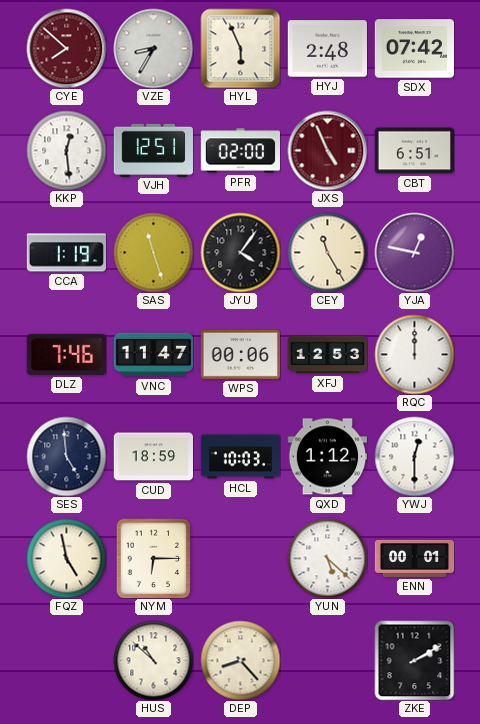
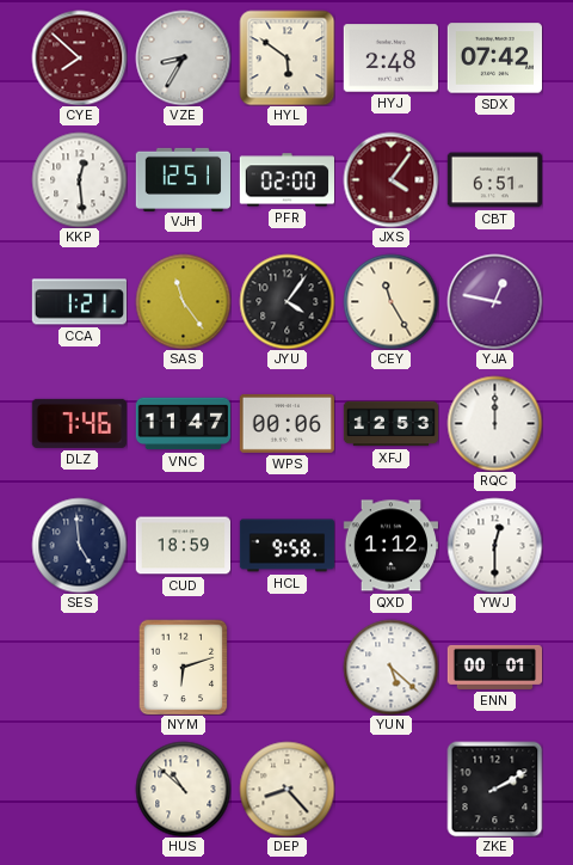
HYL: 5:56 -> 5:51 (286, 57)
JXS: 4:56 -> 4:06 (390, 179)
CCA: 1:19 -> 1:21 (79, 302)
SAS: 11:27 -> 11:24 (183, 301)
HCL: 10:03 -> 9:58 (286, 546)
FQZ: 4:58 -> none (66, 558)
NYM: 6:15 -> 6:12 (184, 667)
